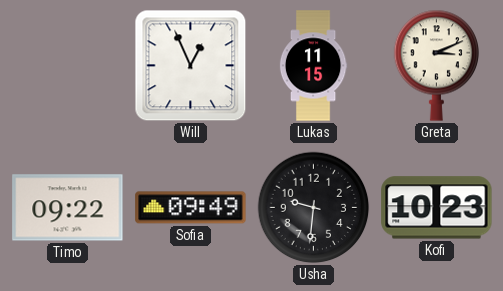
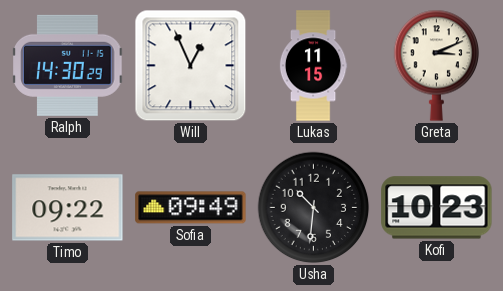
Ralph: none -> 14:30 (68, 65)
Usha: 9:31 -> 10:31 (314, 208)
